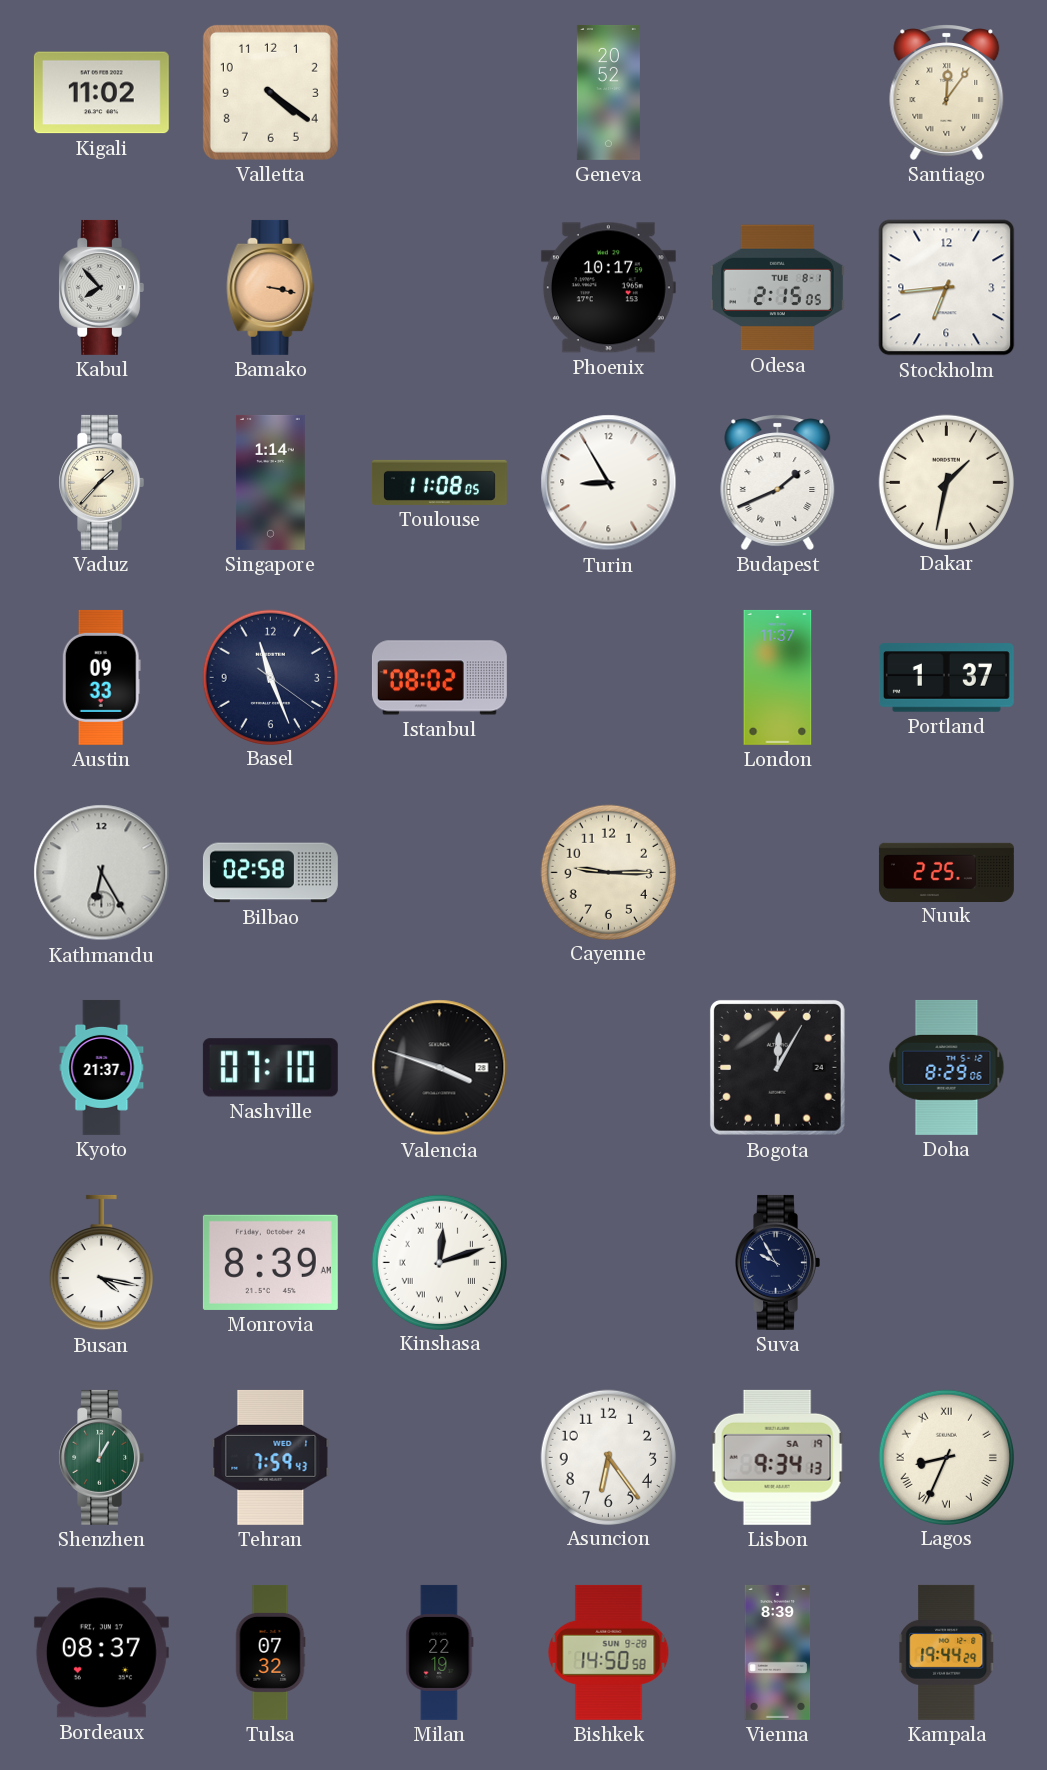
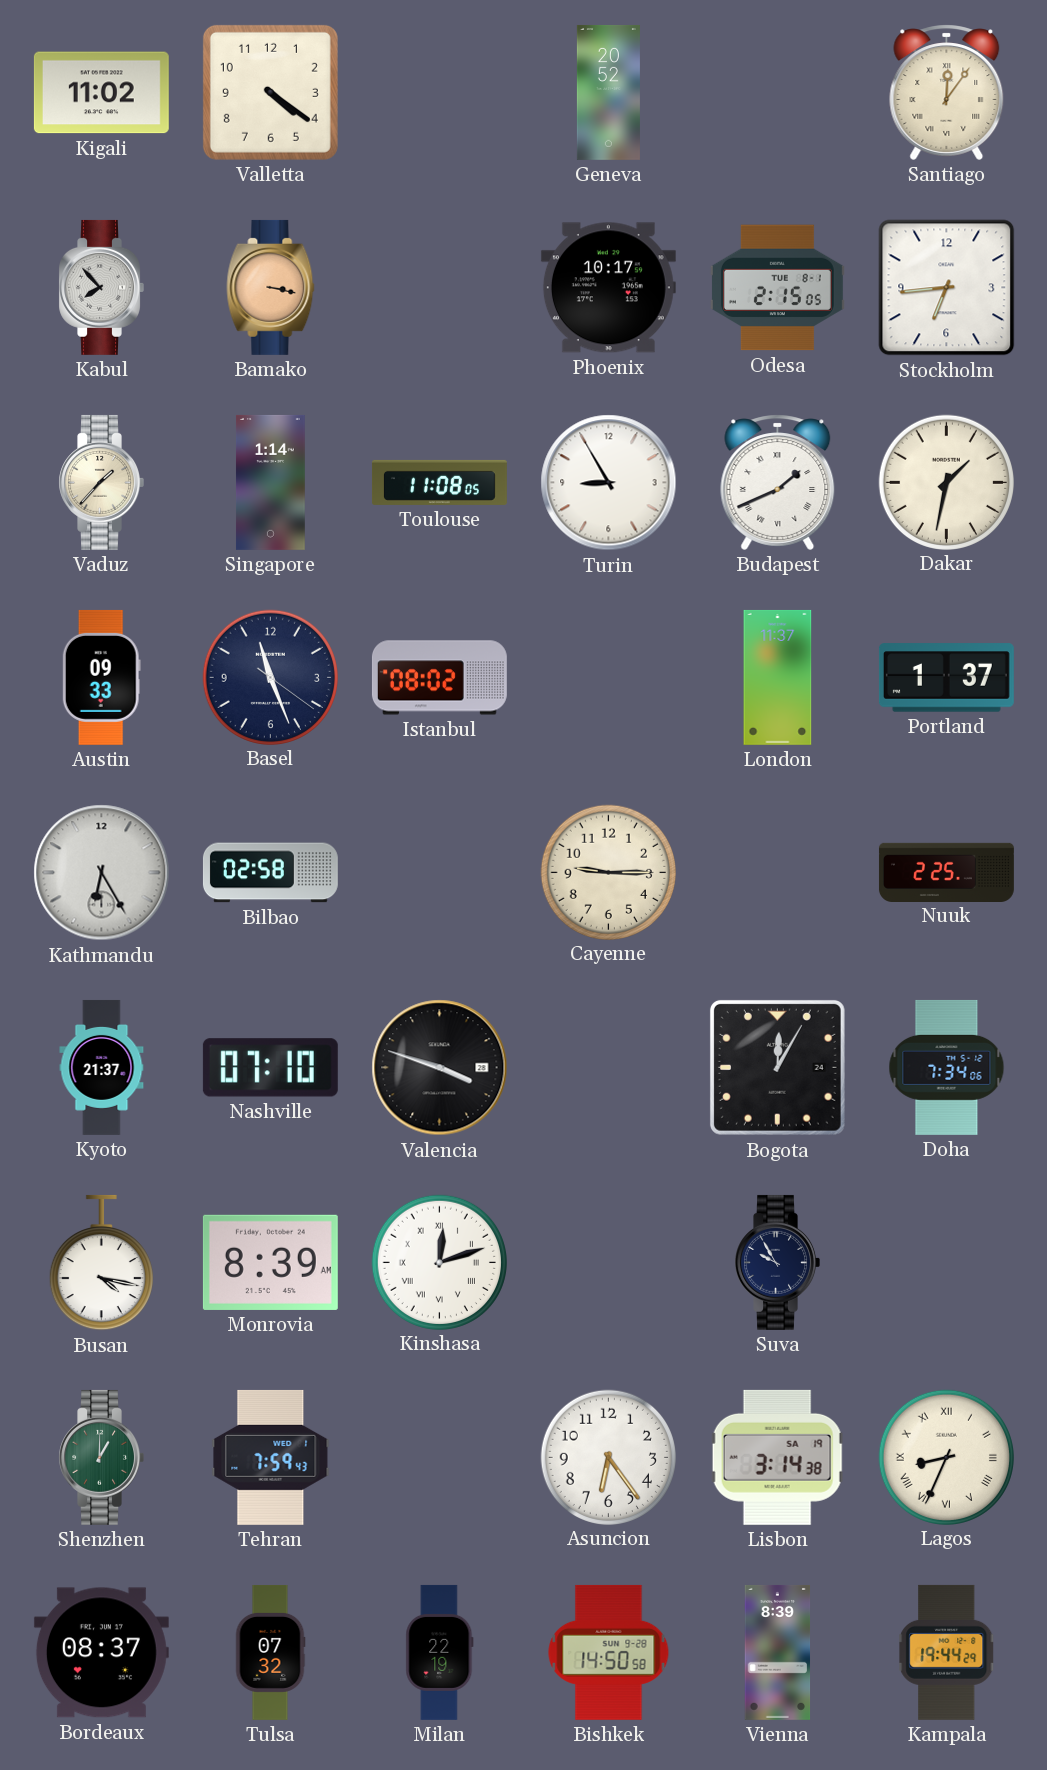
Doha: 8:29 -> 7:34 (947, 1067)
Lisbon: 9:34 -> 3:14 (777, 1457)
